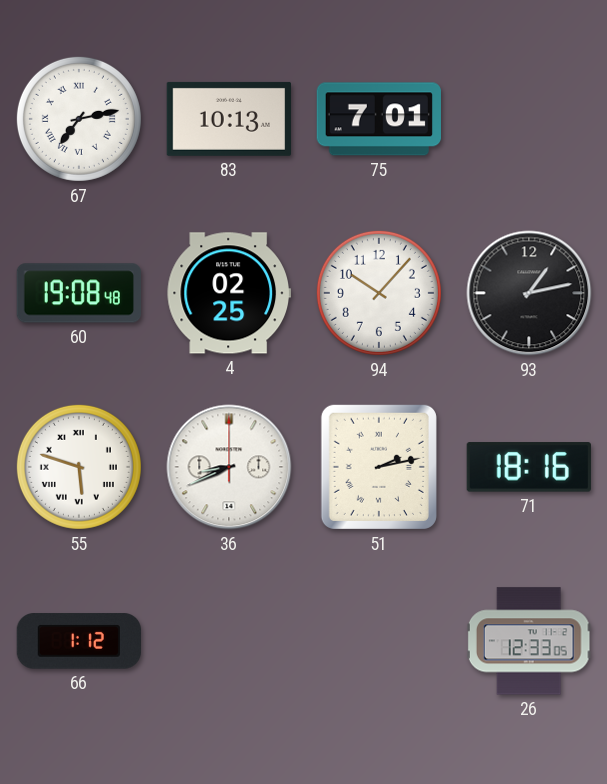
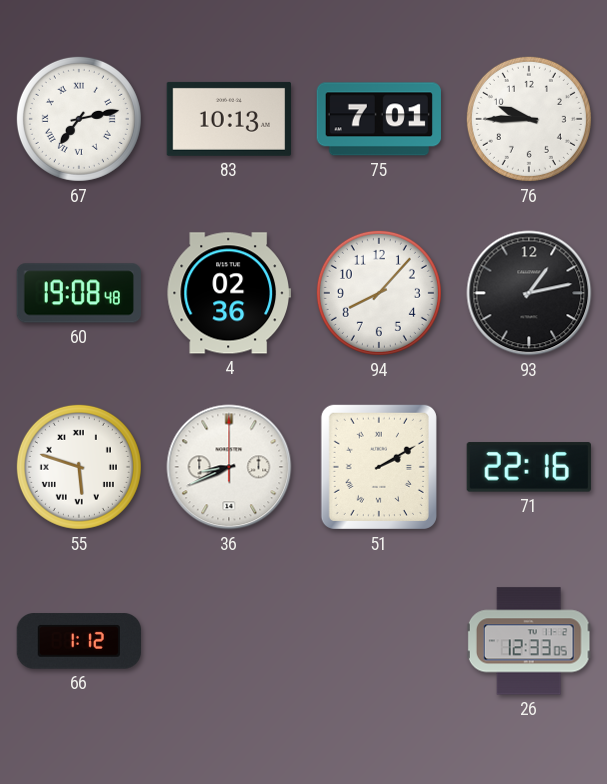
76: none -> 9:45 (529, 119)
4: 02:25 -> 02:36 (228, 293)
94: 10:07 -> 8:07 (379, 293)
51: 2:13 -> 2:10 (379, 467)
71: 18:16 -> 22:16 (529, 467)
